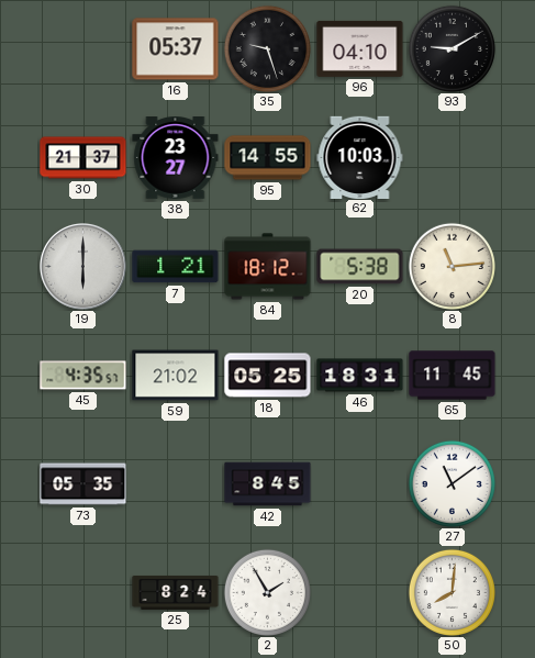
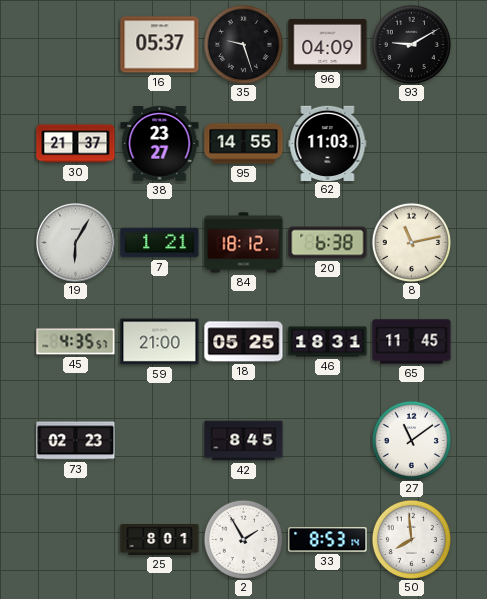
96: 04:10 -> 04:09 (328, 44)
62: 10:03 -> 11:03 (328, 143)
19: 6:00 -> 6:05 (76, 243)
20: 5:38 -> 6:38 (328, 243)
8: 11:14 -> 11:13 (411, 242)
59: 21:02 -> 21:00 (160, 342)
73: 05:35 -> 02:23 (76, 441)
25: 8:24 -> 8:01 (160, 539)
33: none -> 8:53 (328, 540)
50: 8:01 -> 7:59 (411, 539)
